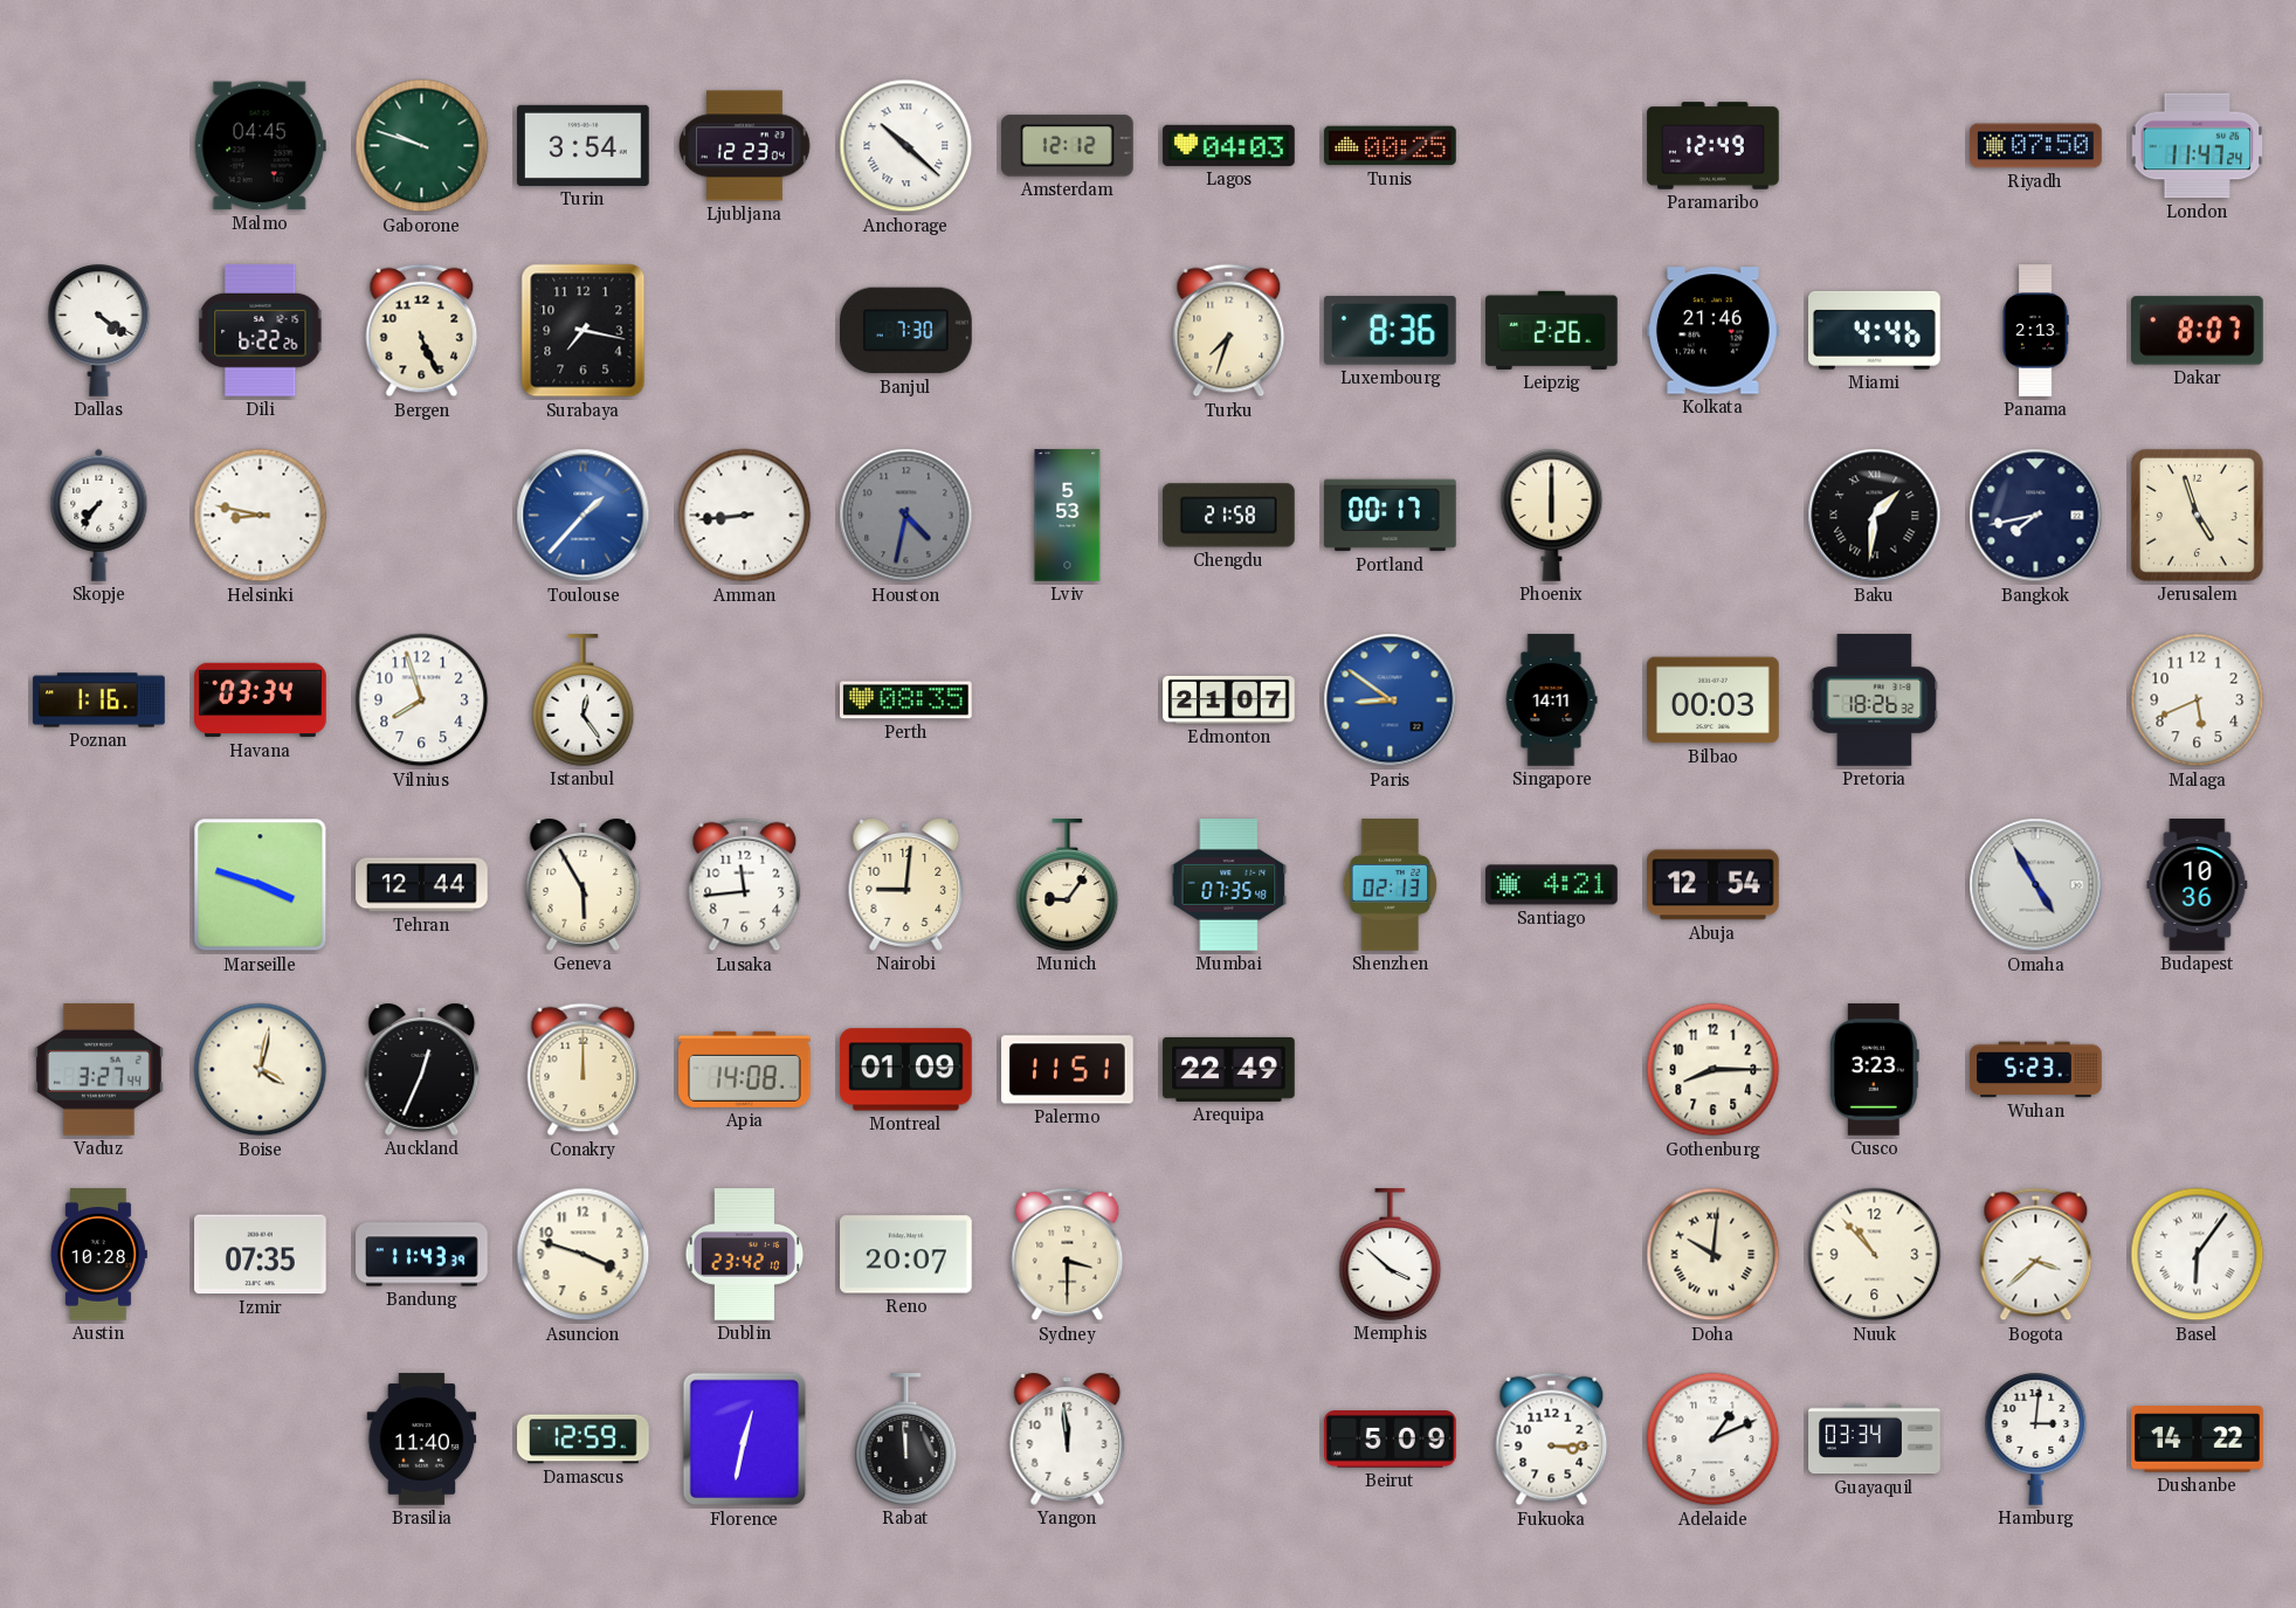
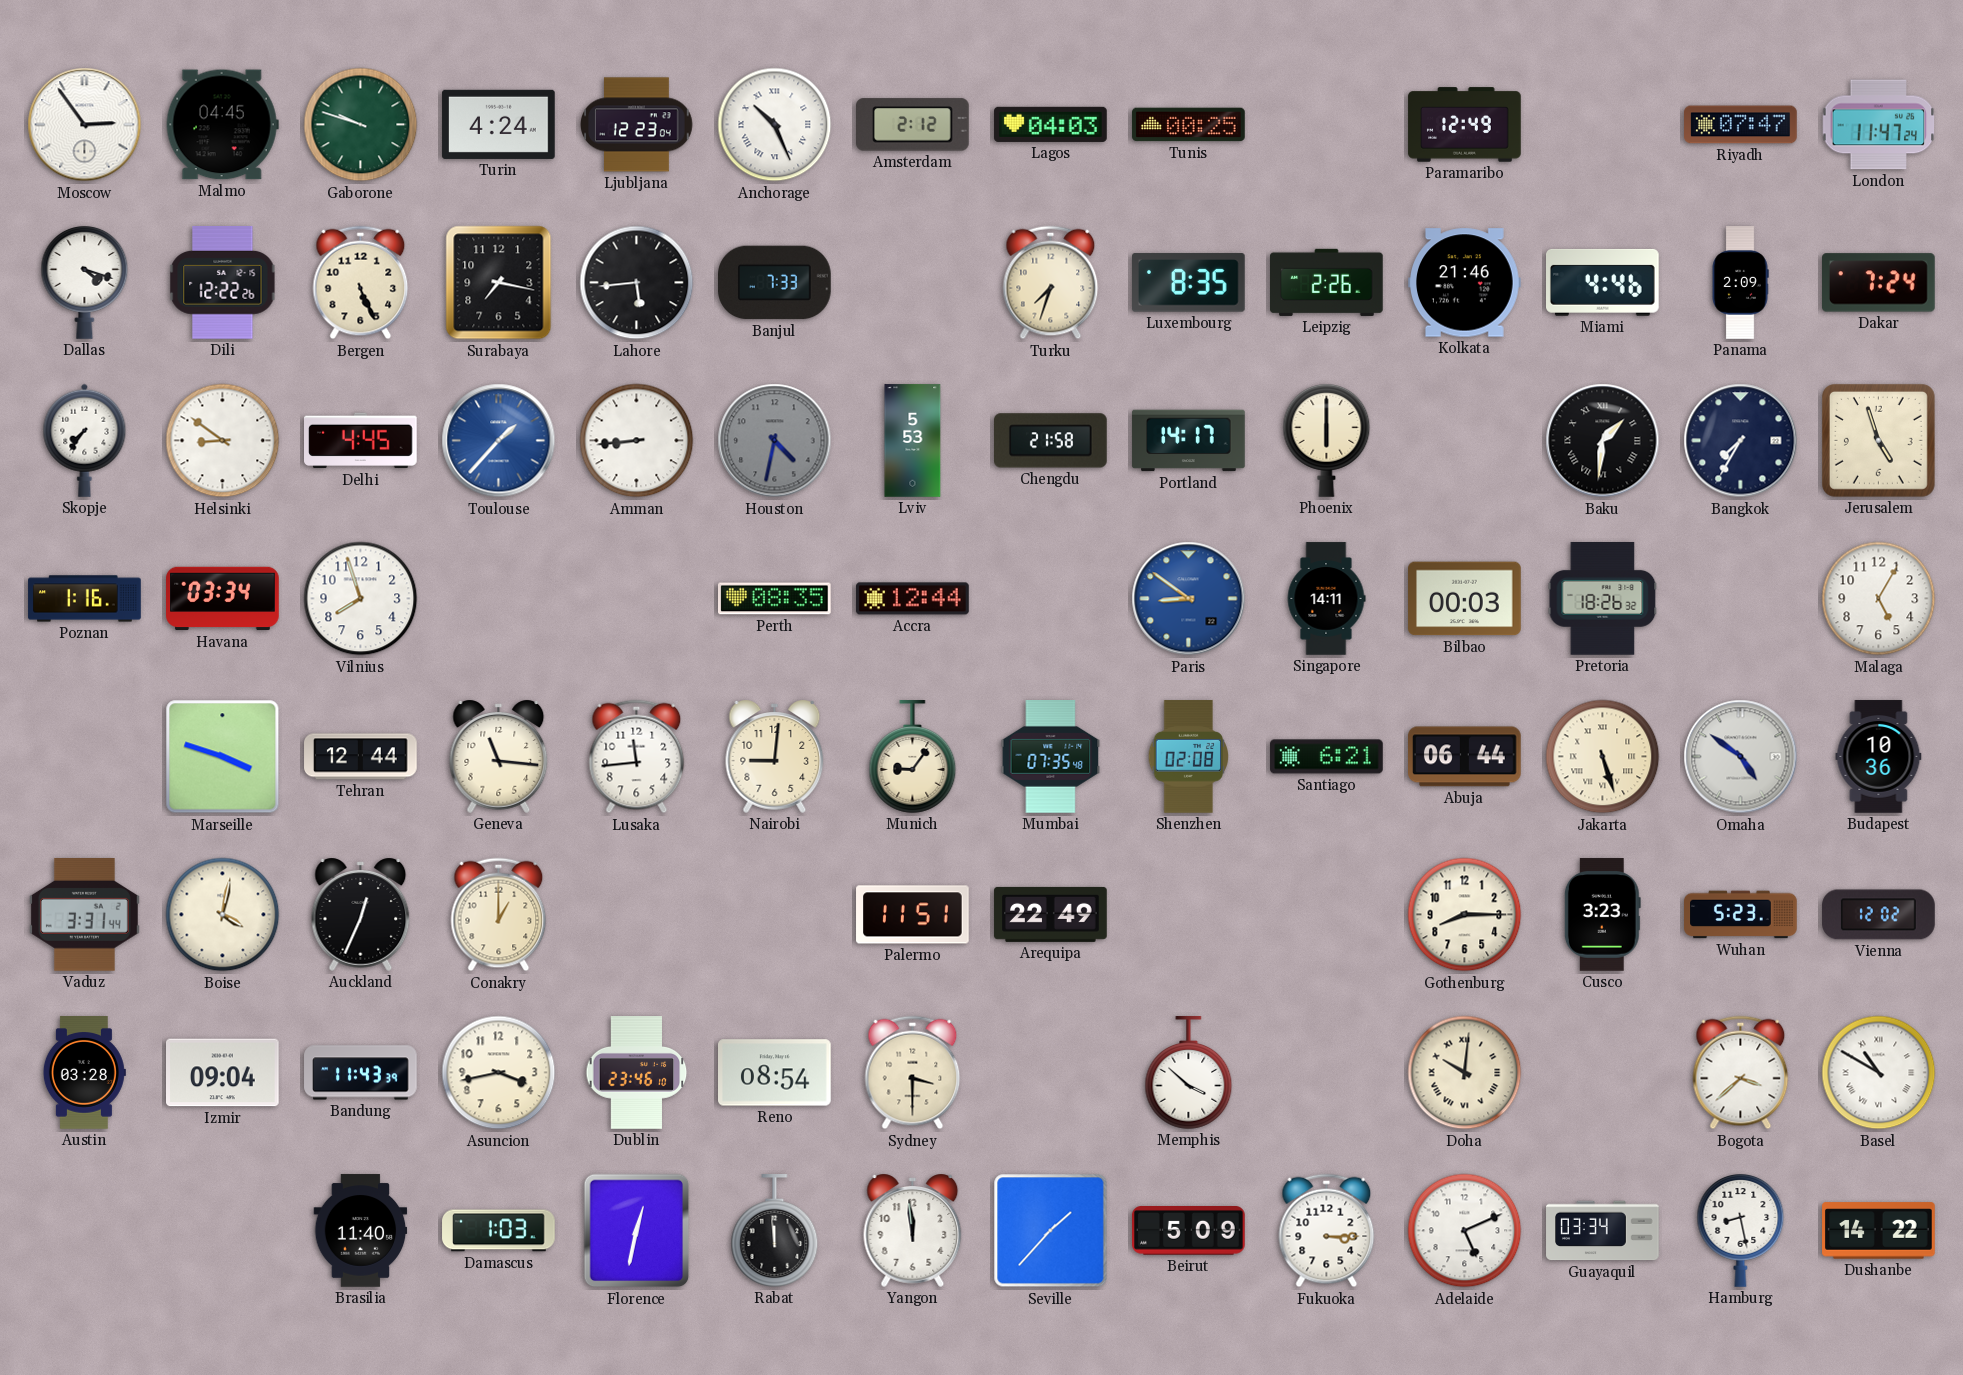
Moscow: none -> 2:54 (85, 125)
Turin: 3:54 -> 4:24 (499, 124)
Anchorage: 10:22 -> 10:26 (775, 125)
Amsterdam: 12:12 -> 2:12 (913, 125)
Riyadh: 07:50 -> 07:47 (1741, 125)
Dallas: 4:21 -> 4:18 (85, 283)
Dili: 6:22 -> 12:22 (223, 283)
Lahore: none -> 5:44 (637, 283)
Banjul: 7:30 -> 7:33 (775, 283)
Luxembourg: 8:36 -> 8:35 (1189, 283)
Panama: 2:13 -> 2:09 (1740, 283)
Dakar: 8:07 -> 7:24 (1879, 283)
Helsinki: 8:47 -> 8:51 (223, 441)
Delhi: none -> 4:45 (361, 441)
Portland: 00:17 -> 14:17 (1189, 441)
Bangkok: 7:43 -> 7:35 (1741, 441)
Istanbul: 12:24 -> none (584, 701)
Accra: none -> 12:44 (913, 599)
Edmonton: 21:07 -> none (1229, 699)
Malaga: 5:41 -> 5:05 (1879, 599)
Geneva: 5:55 -> 11:16 (499, 756)
Shenzhen: 02:13 -> 02:08 (1188, 757)
Santiago: 4:21 -> 6:21 (1327, 757)
Abuja: 12:54 -> 06:44 (1465, 757)
Jakarta: none -> 5:27 (1603, 757)
Omaha: 4:55 -> 4:51 (1741, 757)
Vaduz: 3:27 -> 3:31 (84, 915)
Conakry: 12:00 -> 1:00 (499, 915)
Apia: 14:08 -> none (745, 1069)
Montreal: 01:09 -> none (906, 1070)
Vienna: none -> 12:02 (1879, 915)
Austin: 10:28 -> 03:28 (84, 1073)
Izmir: 07:35 -> 09:04 (223, 1073)
Asuncion: 3:48 -> 3:43 (499, 1073)
Dublin: 23:42 -> 23:46 (637, 1073)
Reno: 20:07 -> 08:54 (775, 1073)
Nuuk: 10:53 -> none (1875, 1255)
Basel: 6:06 -> 10:50 (1879, 1073)
Damascus: 12:59 -> 1:03 (499, 1231)
Seville: none -> 1:37 (1051, 1231)
Adelaide: 1:11 -> 5:11 (1465, 1231)
Hamburg: 3:01 -> 8:28 (1741, 1231)
